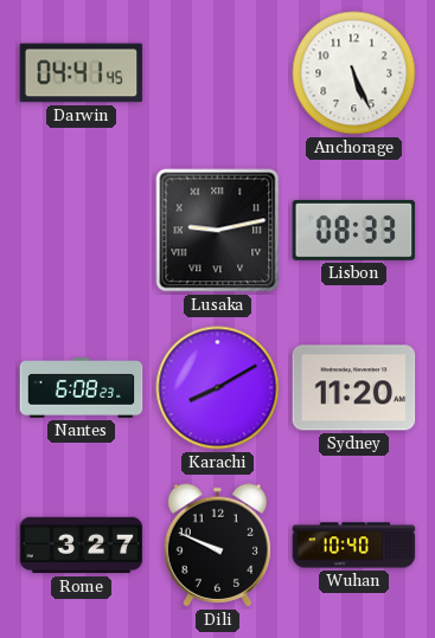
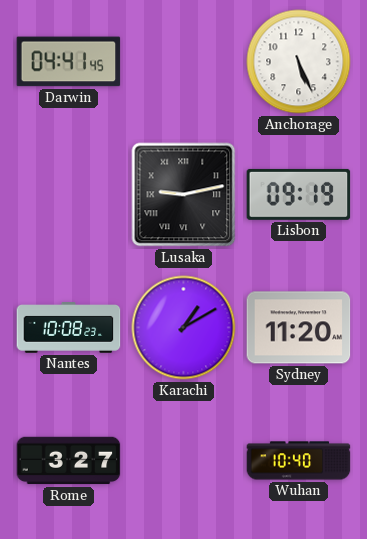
Lisbon: 08:33 -> 09:19 (299, 194)
Nantes: 6:08 -> 10:08 (69, 328)
Karachi: 8:10 -> 1:10 (184, 328)
Dili: 9:49 -> none (218, 546)
